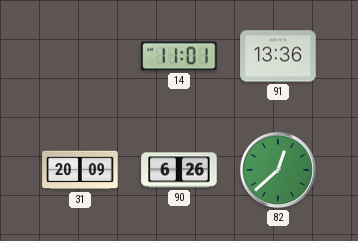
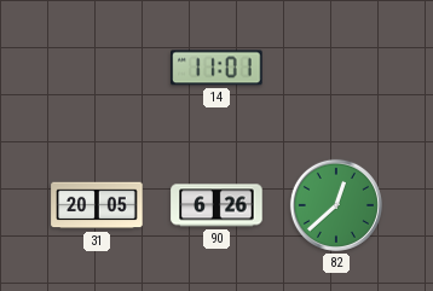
91: 13:36 -> none (278, 56)
31: 20:09 -> 20:05 (97, 205)
